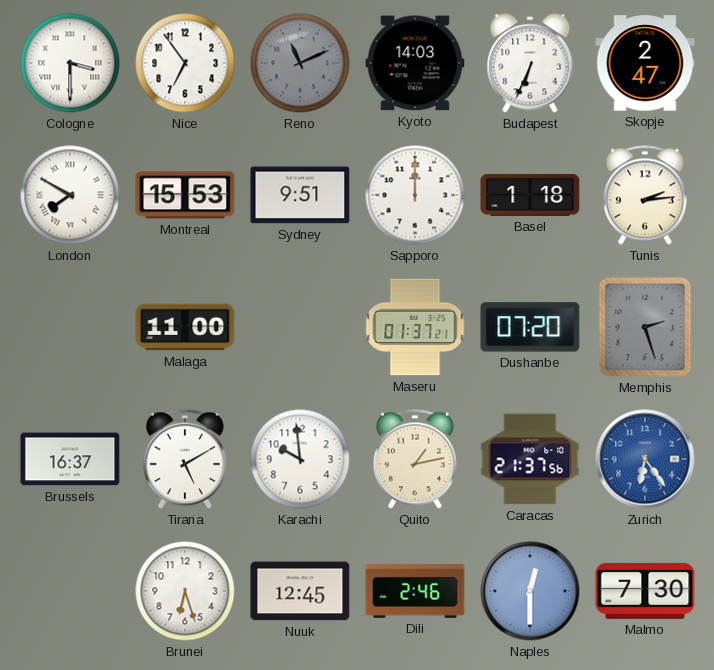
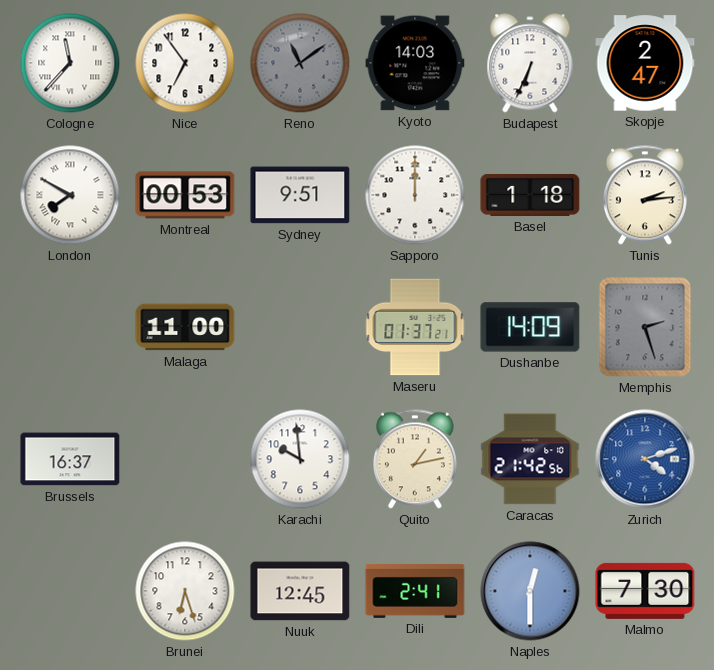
Cologne: 3:30 -> 11:37 (70, 63)
Reno: 11:11 -> 11:09 (300, 63)
Montreal: 15:53 -> 00:53 (185, 195)
Dushanbe: 07:20 -> 14:09 (530, 327)
Tirana: 5:10 -> none (185, 459)
Caracas: 21:37 -> 21:42 (530, 459)
Zurich: 6:24 -> 4:12 (645, 459)
Dili: 2:46 -> 2:41 (415, 591)
